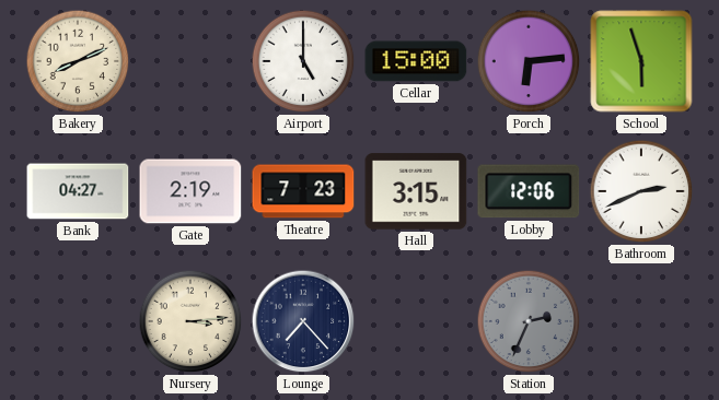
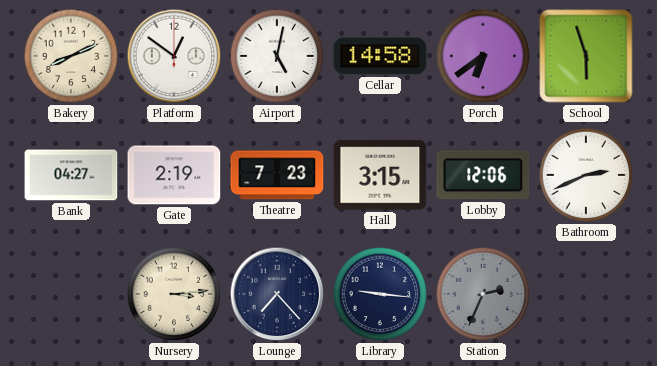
Platform: none -> 12:51 (174, 56)
Airport: 5:00 -> 5:02 (277, 56)
Cellar: 15:00 -> 14:58 (380, 56)
Porch: 6:14 -> 6:39 (483, 56)
Library: none -> 9:16 (380, 294)
